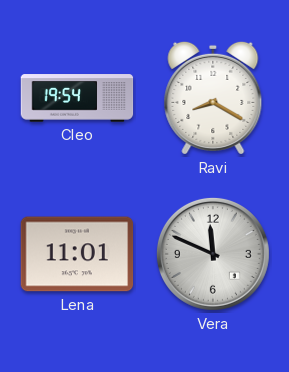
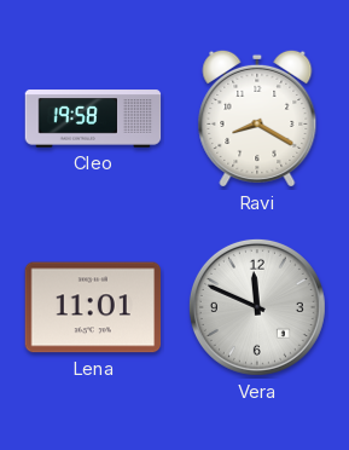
Cleo: 19:54 -> 19:58 (93, 119)
